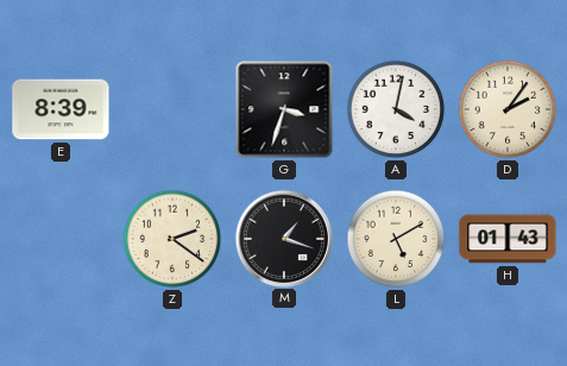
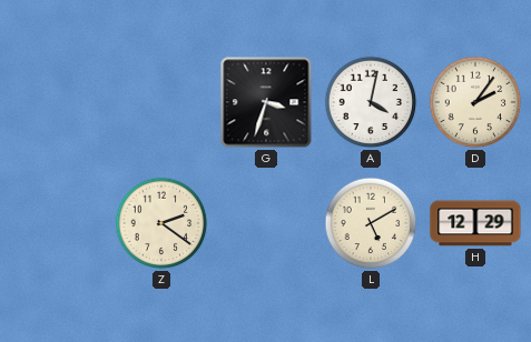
E: 8:39 -> none (61, 109)
M: 1:18 -> none (283, 238)
H: 01:43 -> 12:29 (475, 223)
